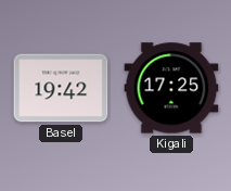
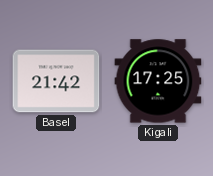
Basel: 19:42 -> 21:42 (56, 81)
